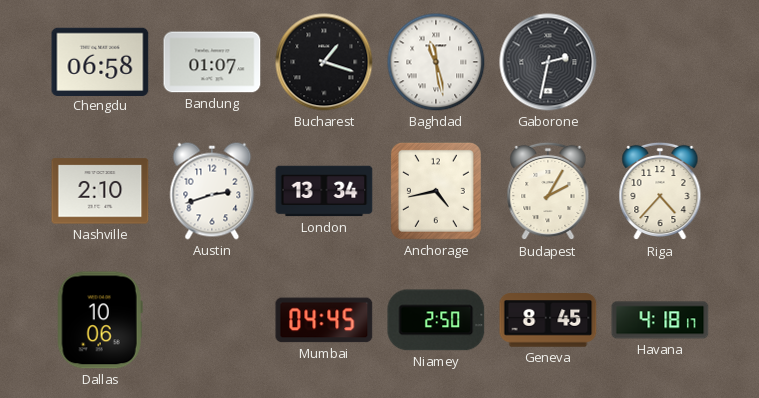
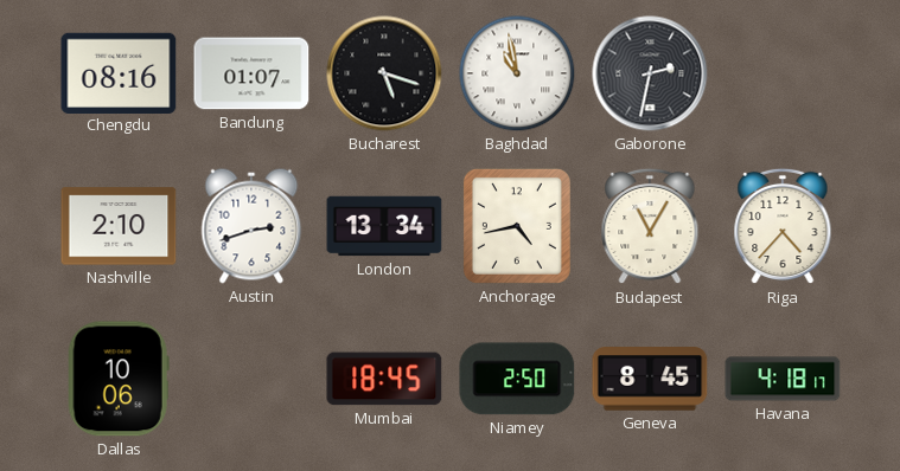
Chengdu: 06:58 -> 08:16 (119, 72)
Bucharest: 1:18 -> 5:18 (384, 73)
Baghdad: 11:28 -> 10:58 (517, 73)
Budapest: 2:05 -> 11:05 (650, 226)
Mumbai: 04:45 -> 18:45 (384, 379)
